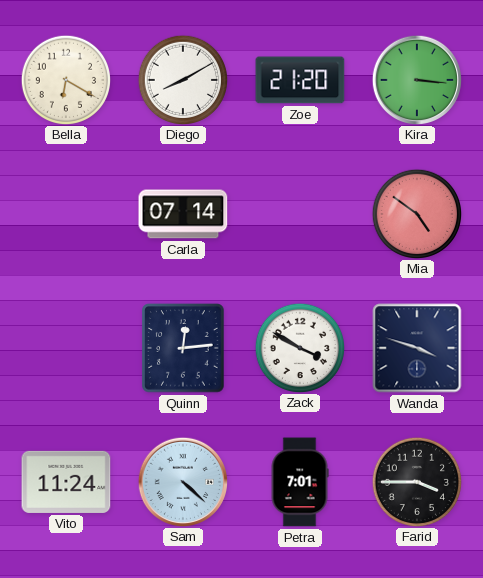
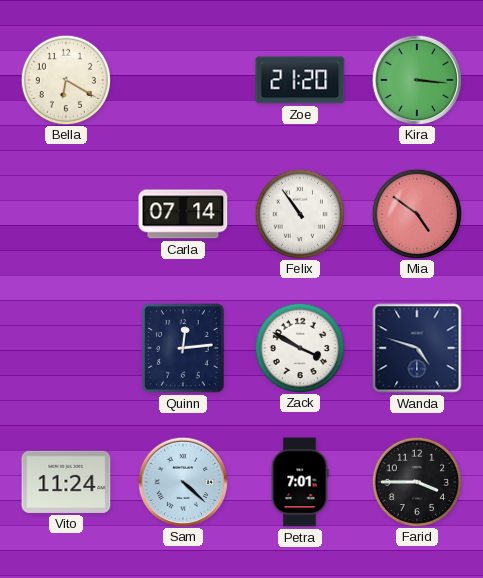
Diego: 8:10 -> none (182, 79)
Felix: none -> 10:54 (299, 213)
Wanda: 3:48 -> 4:48 (417, 348)
